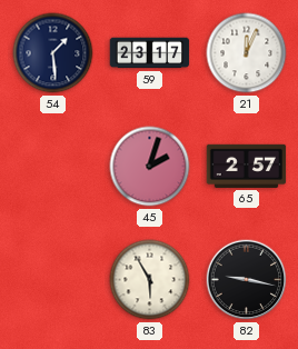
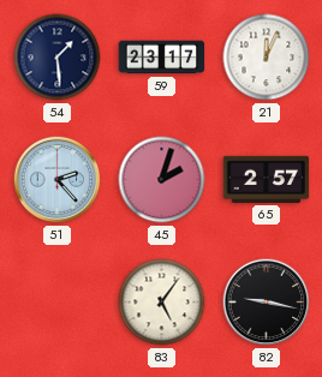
51: none -> 2:23 (58, 180)
83: 5:55 -> 5:06 (162, 303)
